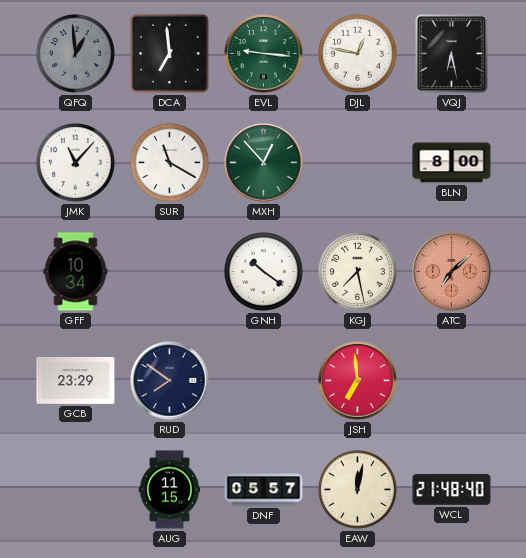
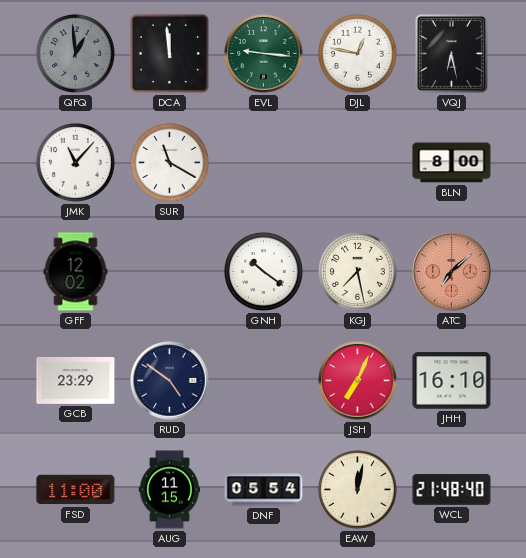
DCA: 6:59 -> 11:59 (169, 53)
MXH: 12:53 -> none (264, 163)
GFF: 10:34 -> 12:02 (76, 272)
RUD: 7:51 -> 4:51 (170, 381)
JSH: 6:59 -> 7:04 (358, 381)
JHH: none -> 16:10 (452, 381)
FSD: none -> 11:00 (76, 490)
DNF: 05:57 -> 05:54 (264, 490)
